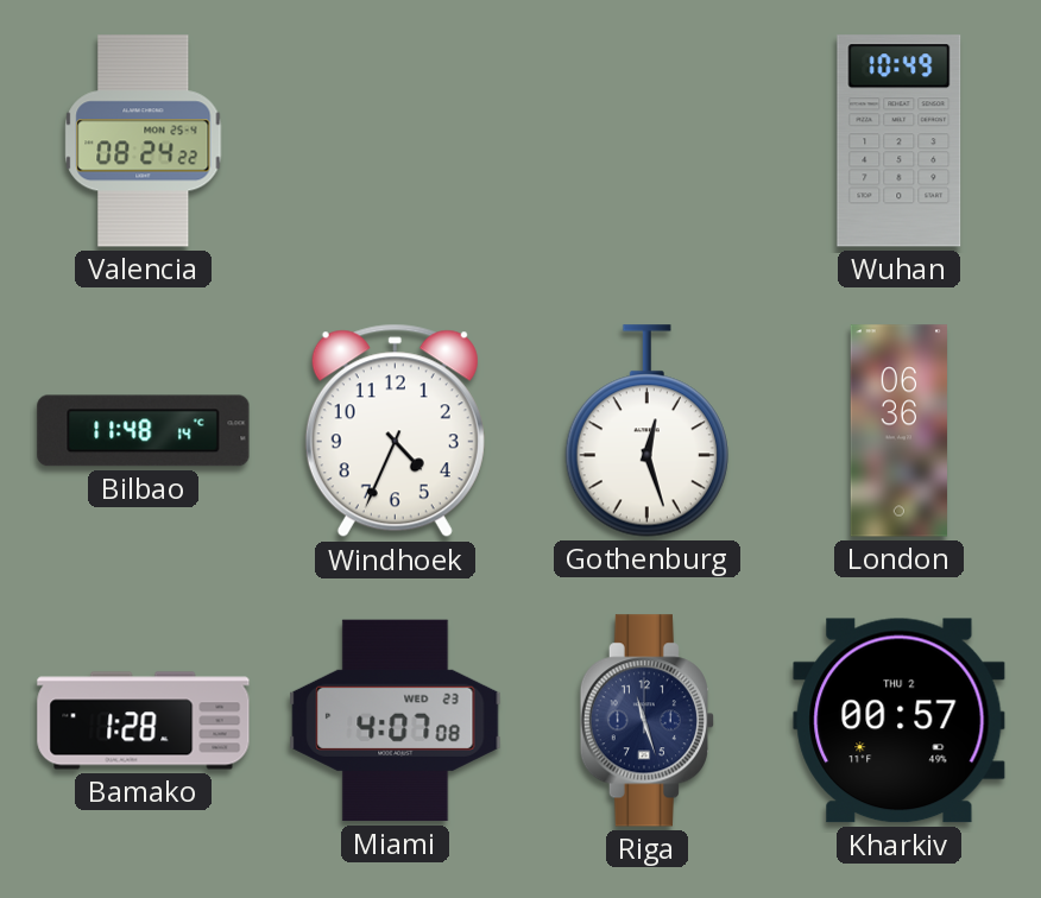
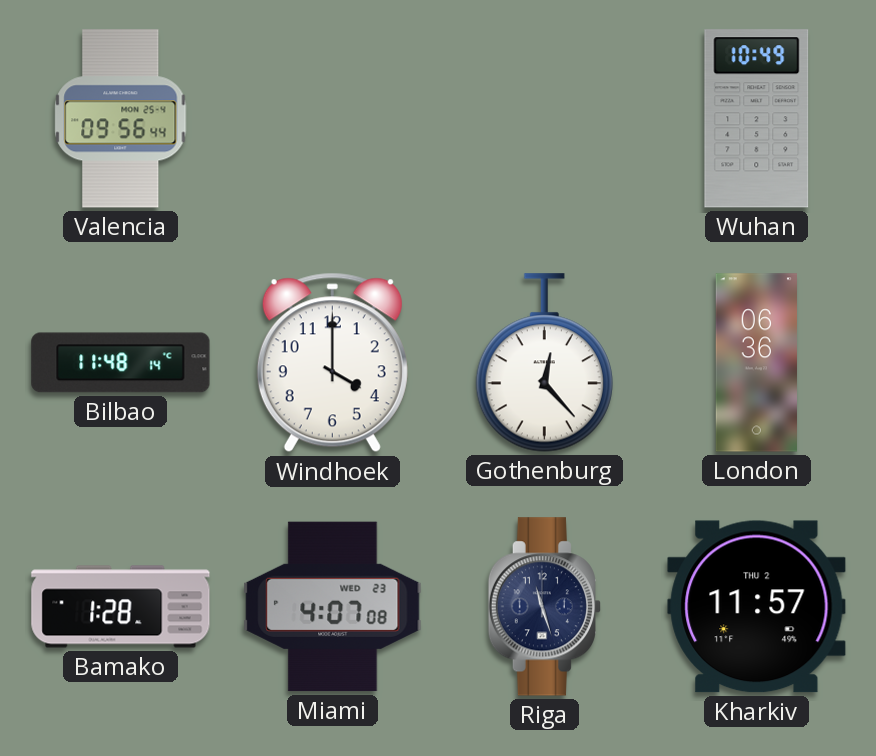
Valencia: 08:24 -> 09:56 (121, 119)
Windhoek: 4:34 -> 4:00 (332, 363)
Gothenburg: 12:27 -> 12:23 (544, 363)
Kharkiv: 00:57 -> 11:57 (757, 607)
